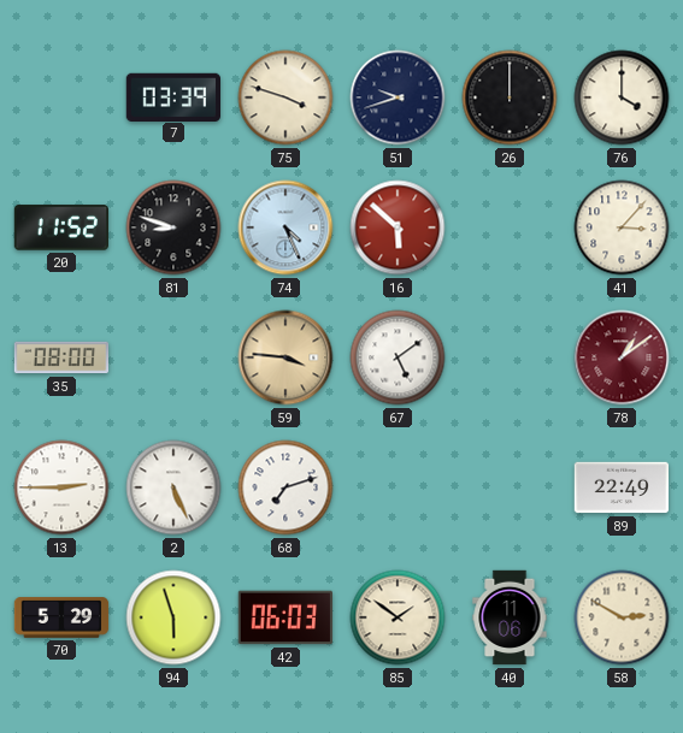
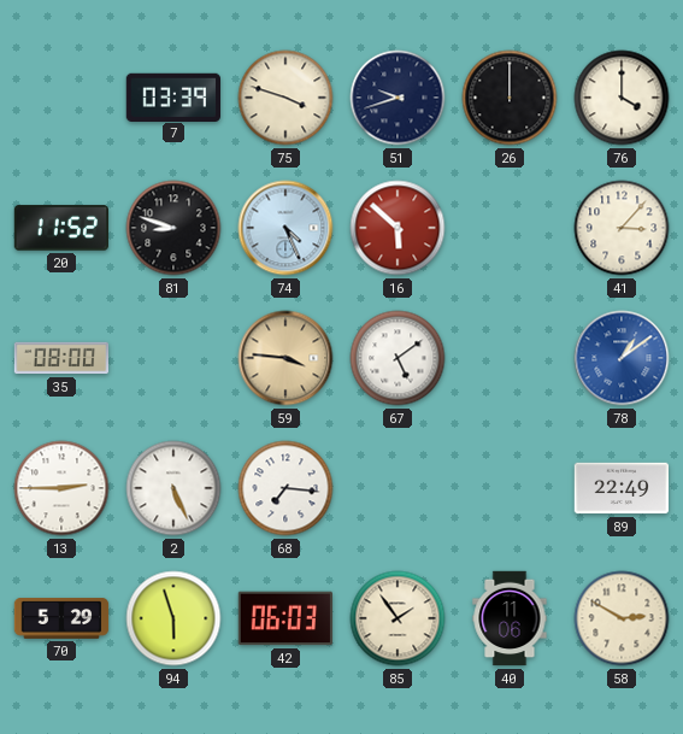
78 dial: burgundy -> blue (622, 358)
68: 7:12 -> 7:16 (285, 488)
85: 1:51 -> 1:54 (398, 618)
